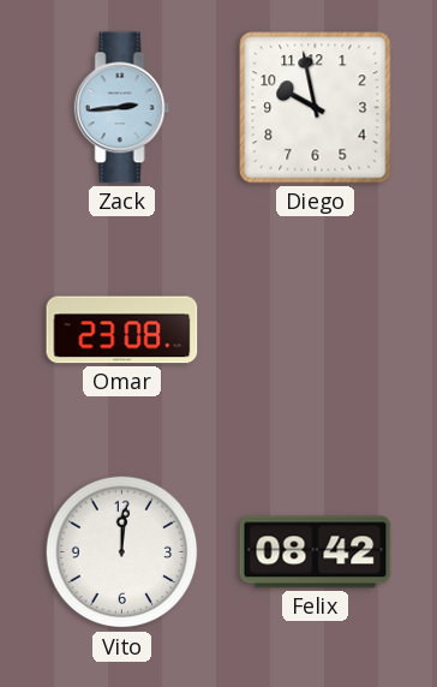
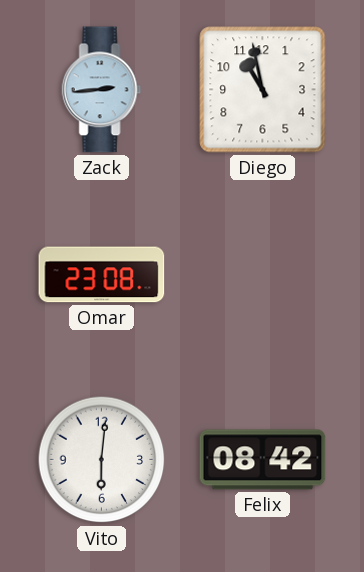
Diego: 9:58 -> 10:58 (263, 90)
Vito: 12:01 -> 6:01 (102, 460)
